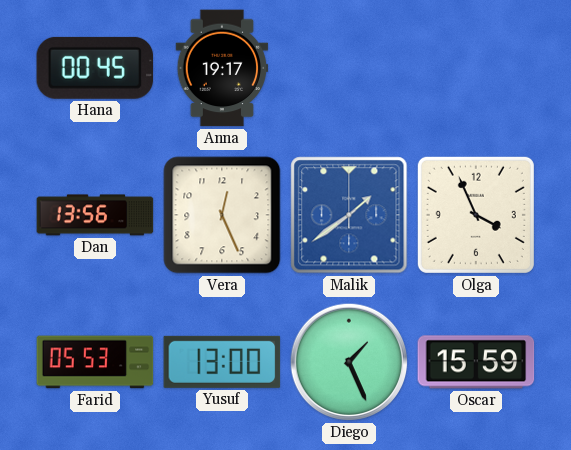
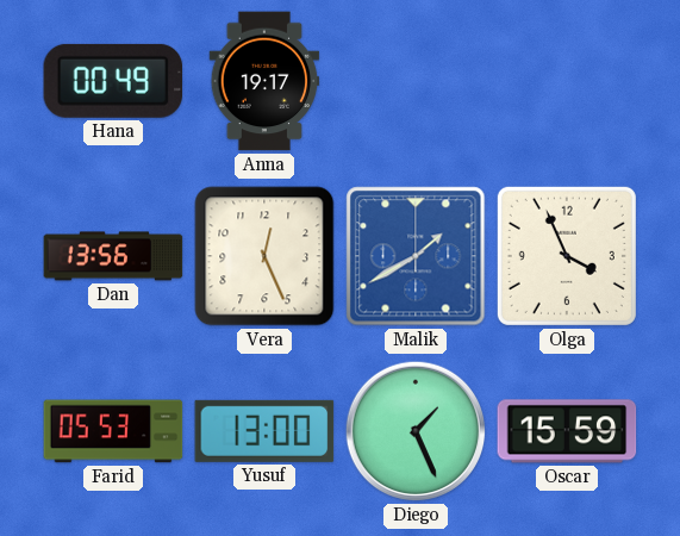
Hana: 00:45 -> 00:49 (113, 81)
Malik: 1:39 -> 1:40 (416, 256)
